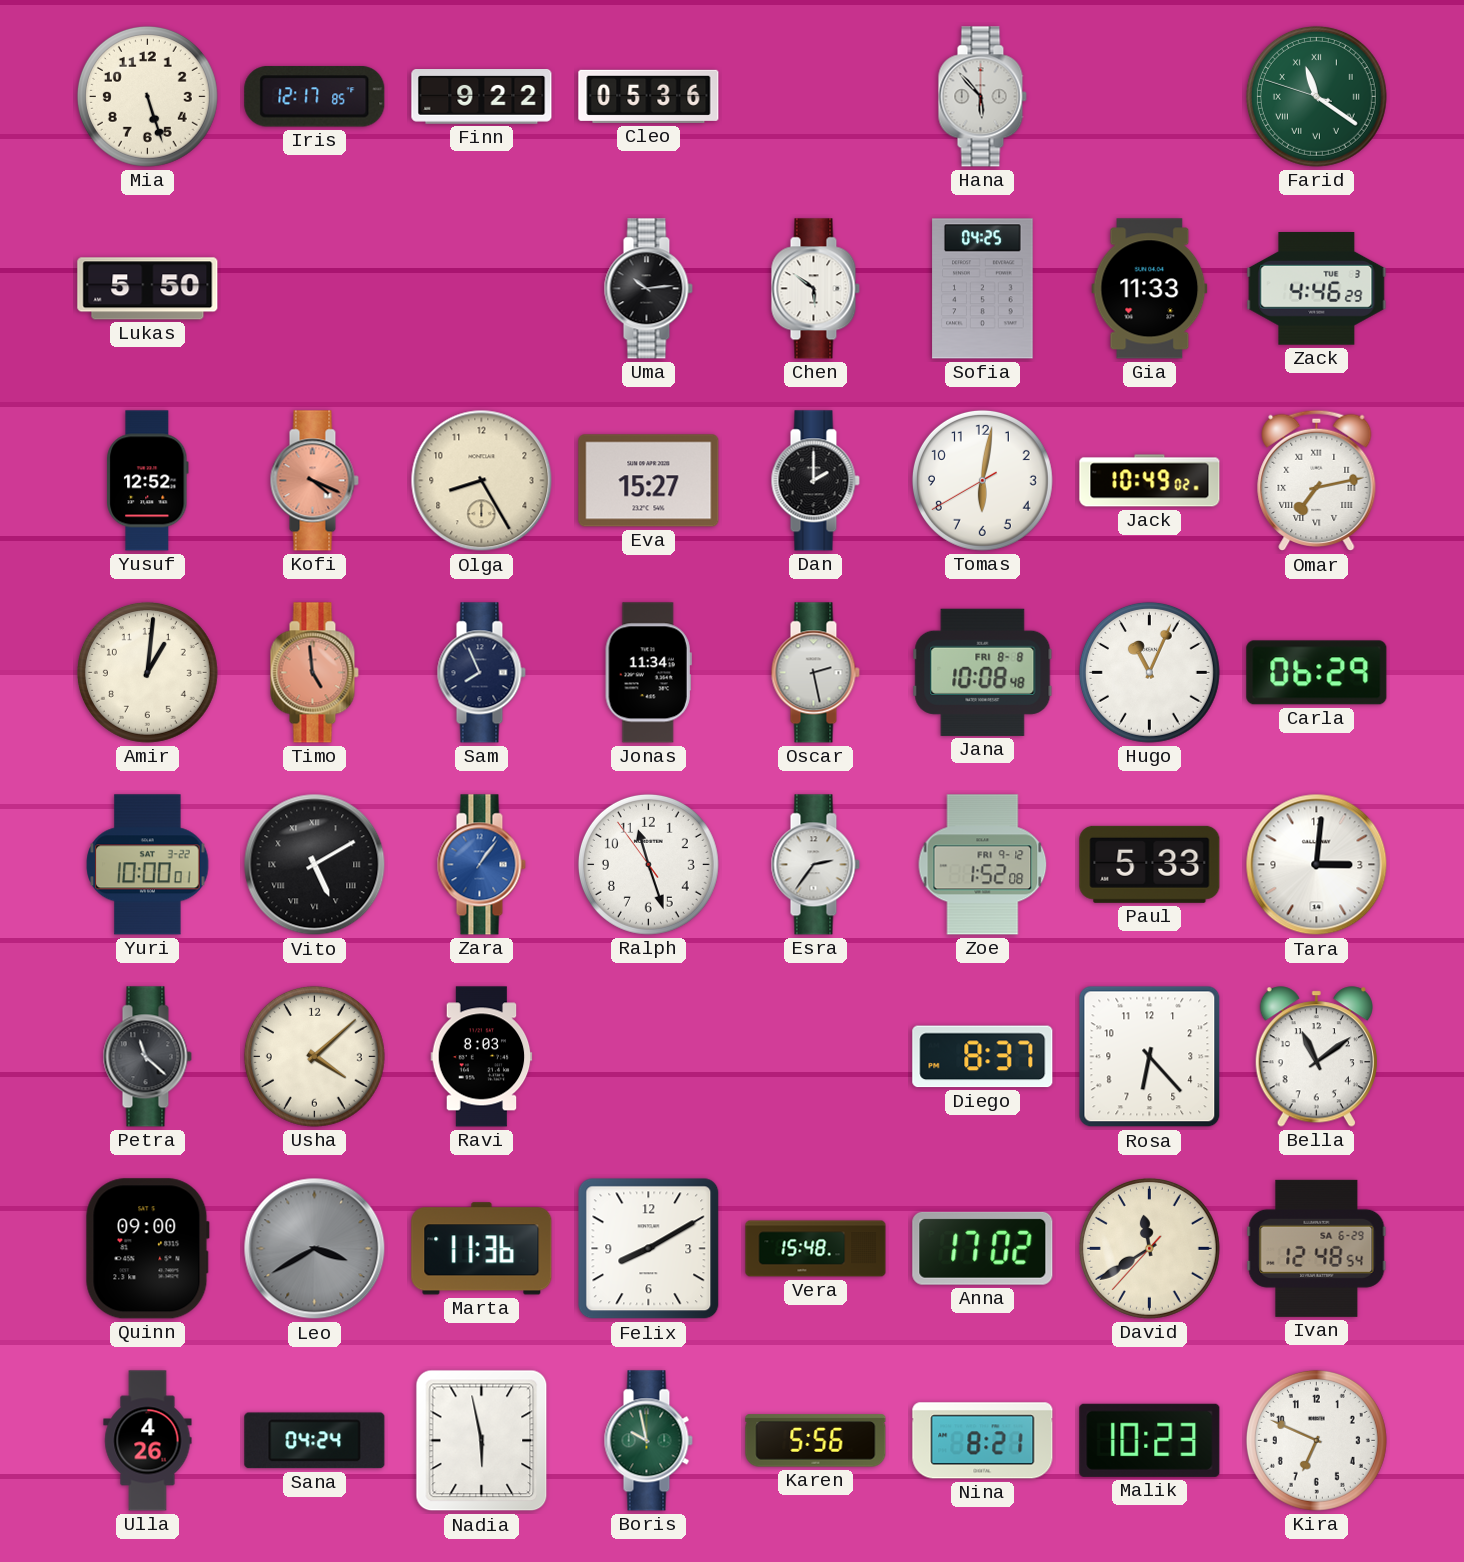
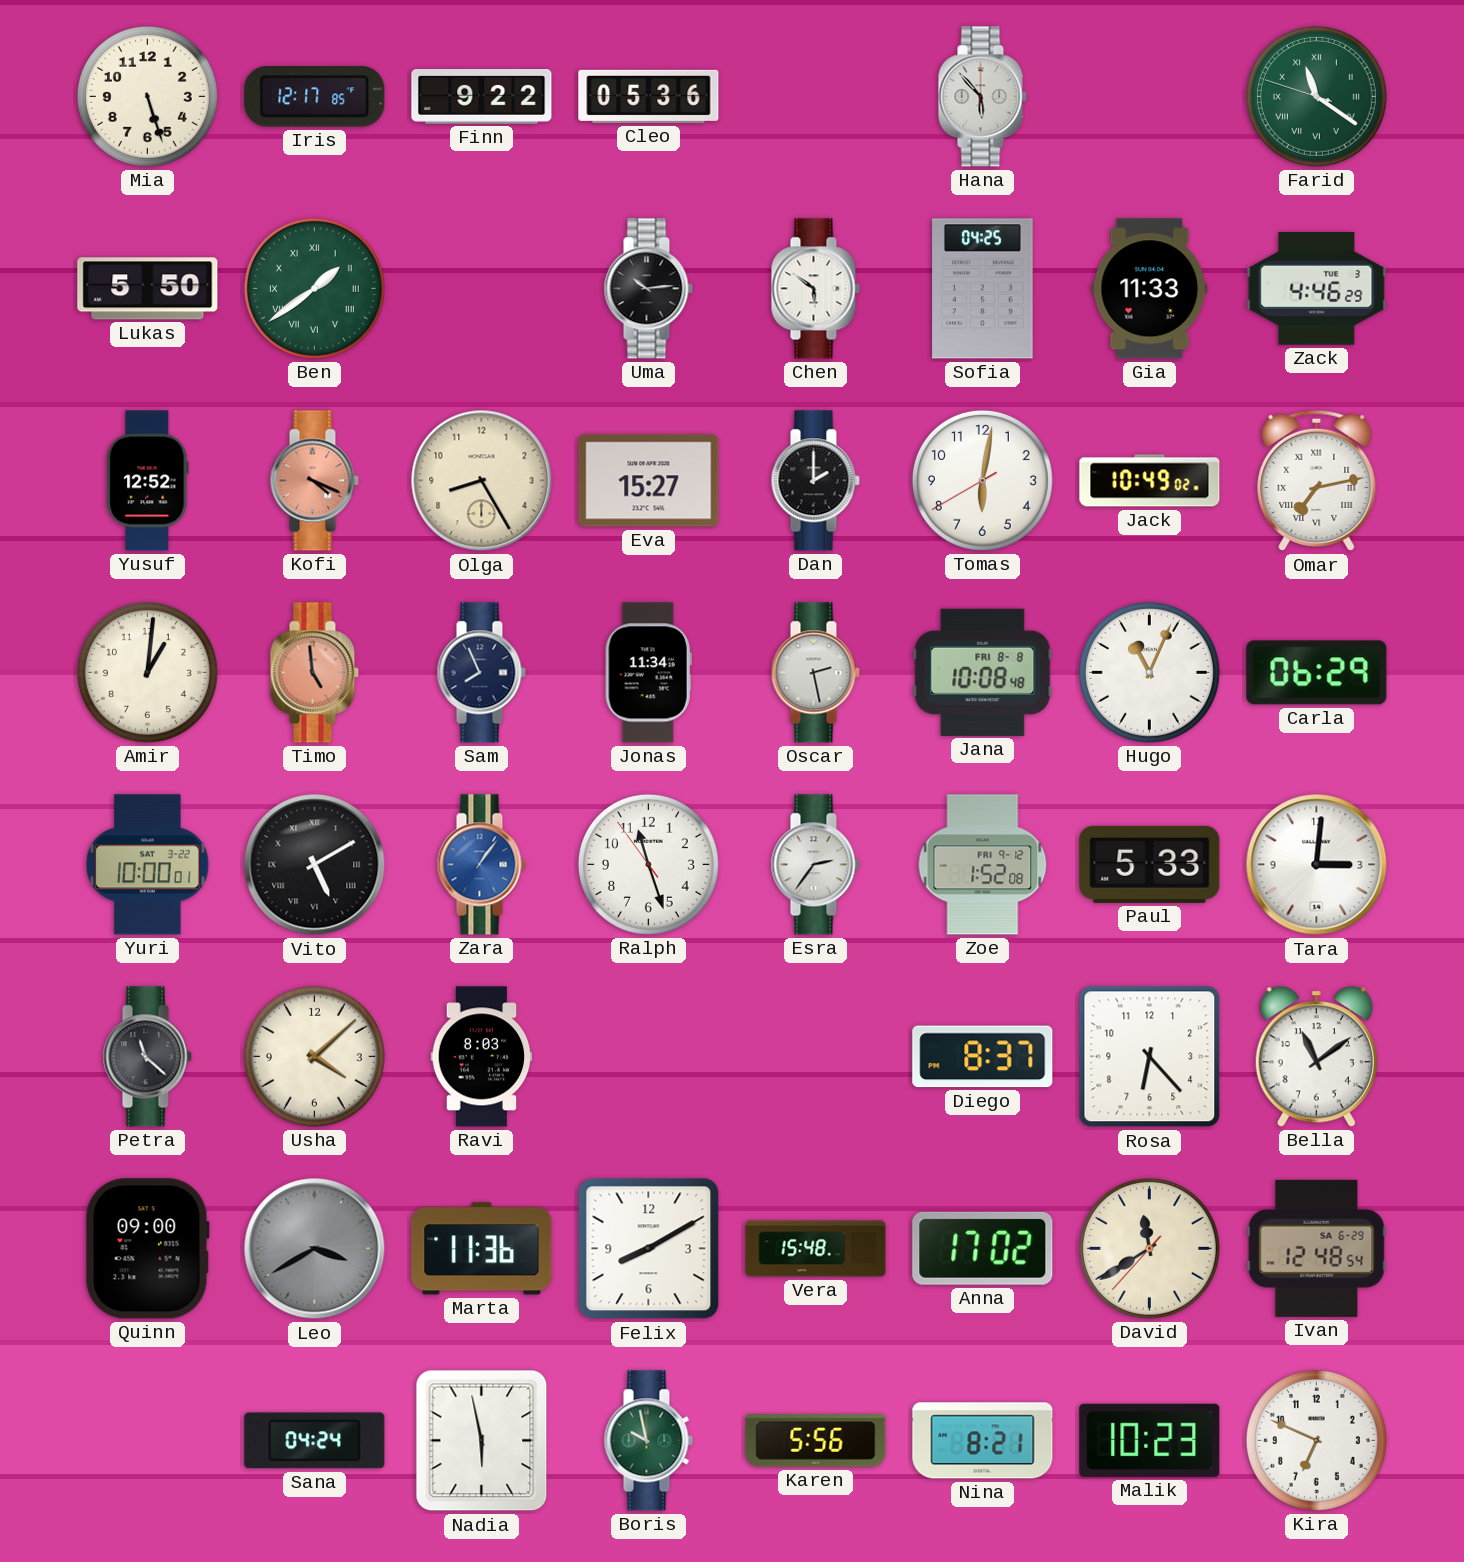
Ben: none -> 1:39 (314, 288)
Ulla: 4:26 -> none (148, 1441)
